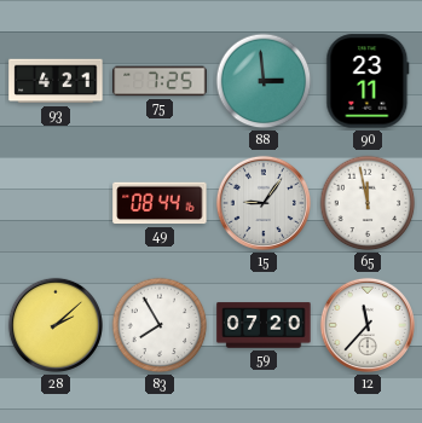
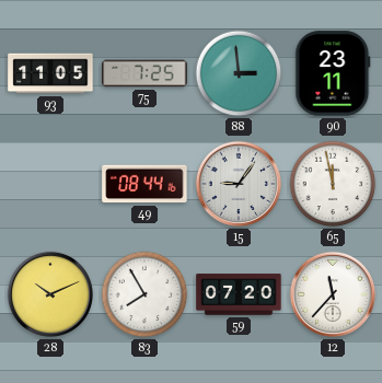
93: 4:21 -> 11:05 (50, 73)
28: 2:08 -> 10:11 (50, 294)
